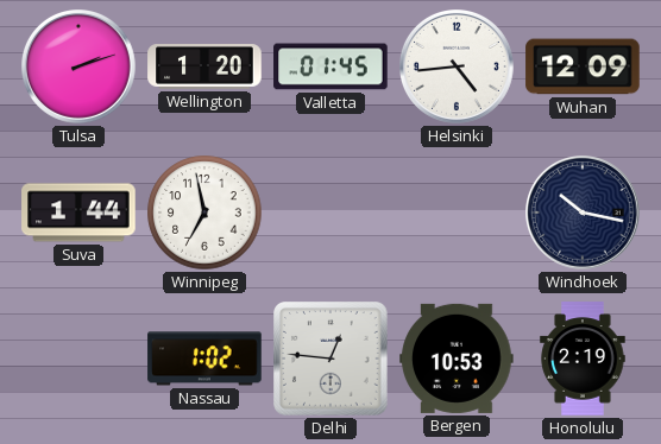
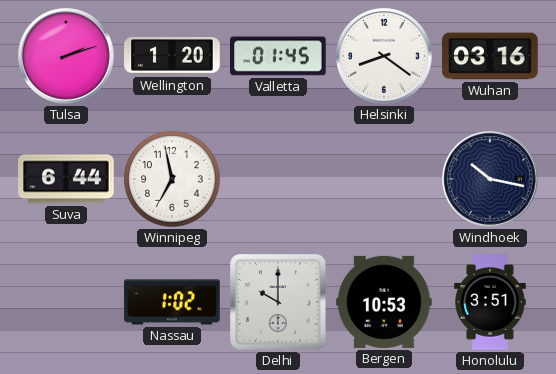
Helsinki: 4:44 -> 8:21 (385, 57)
Wuhan: 12:09 -> 03:16 (490, 56)
Suva: 1:44 -> 6:44 (66, 179)
Delhi: 12:46 -> 10:00 (279, 303)
Honolulu: 2:19 -> 3:51 (490, 302)
